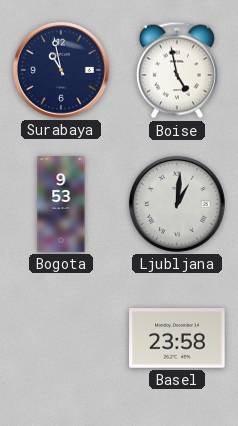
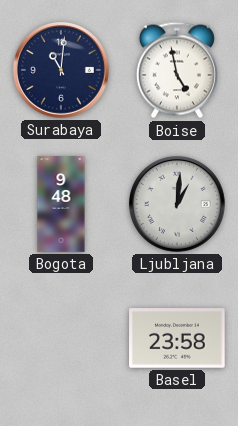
Surabaya: 10:58 -> 11:01 (61, 70)
Bogota: 9:53 -> 9:48 (61, 204)
